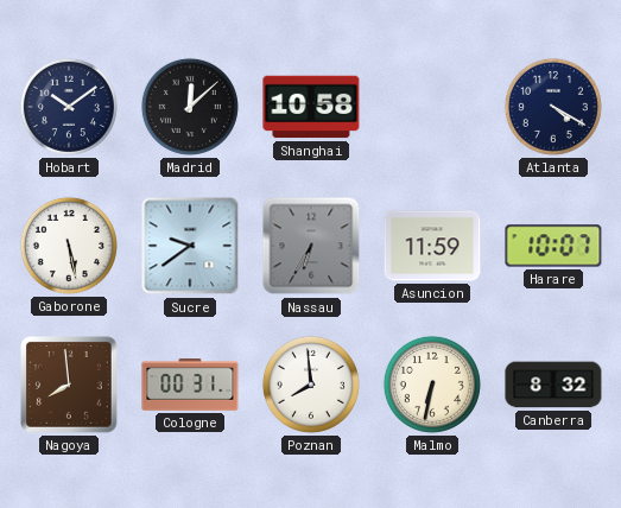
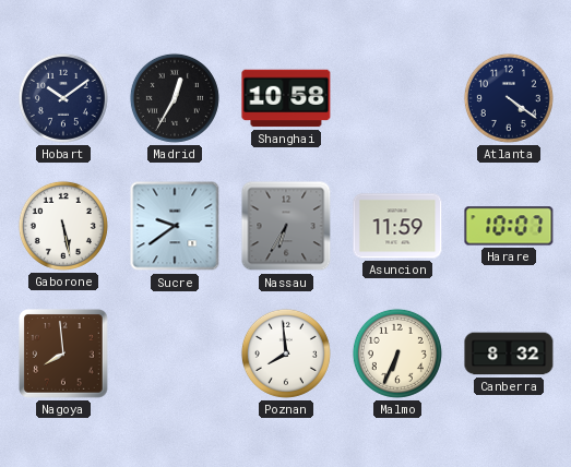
Madrid: 12:08 -> 12:35 (175, 98)
Atlanta: 4:20 -> 4:21 (509, 98)
Cologne: 00:31 -> none (190, 385)
Malmo: 6:32 -> 6:34 (397, 354)
